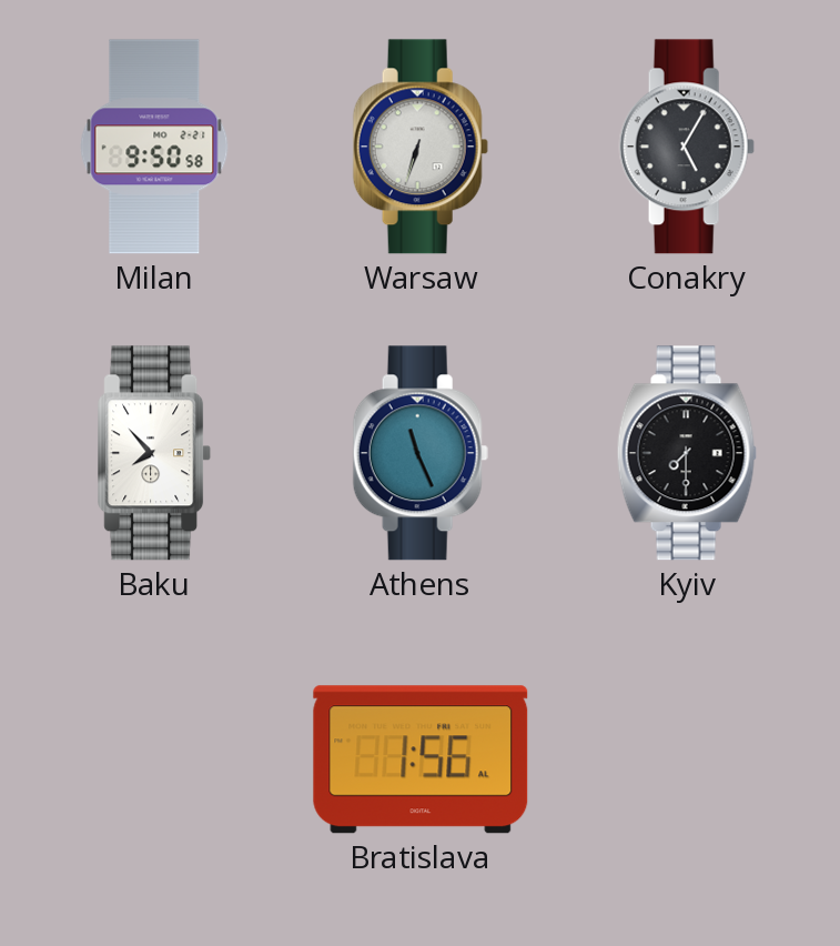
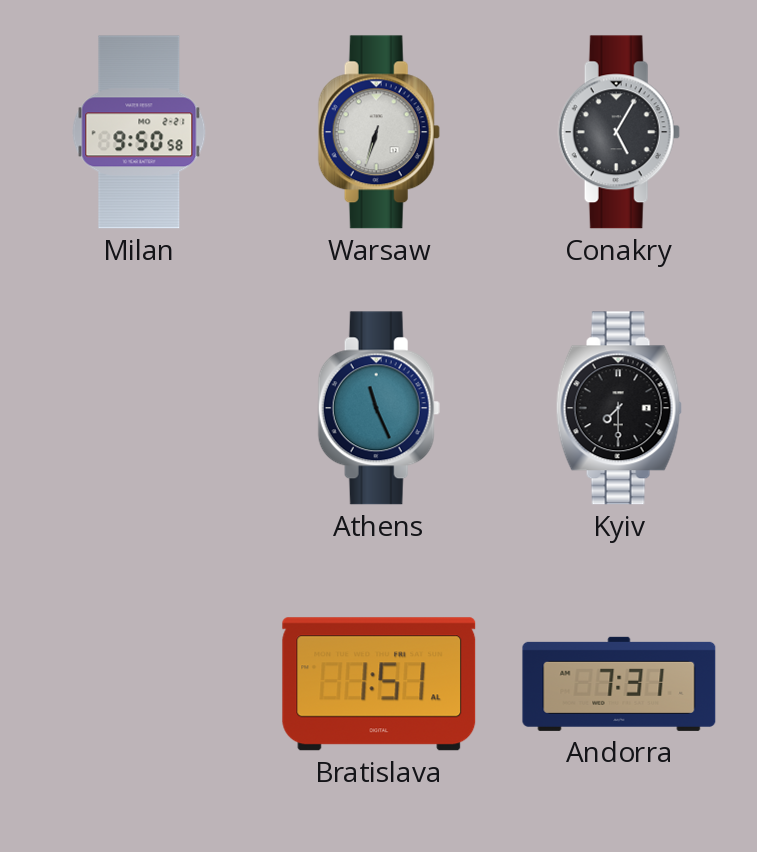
Baku: 7:53 -> none (155, 453)
Bratislava: 1:56 -> 1:51 (379, 684)
Andorra: none -> 7:31 (619, 684)
